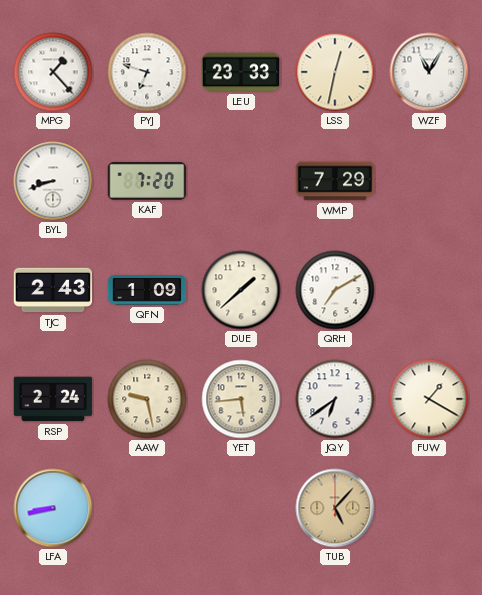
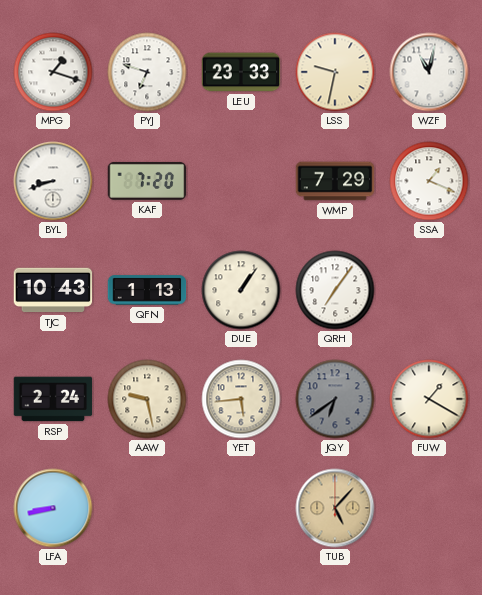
MPG: 1:23 -> 1:18 (53, 72)
LSS: 12:32 -> 9:32 (335, 72)
WZF: 11:05 -> 11:02 (429, 72)
SSA: none -> 1:19 (429, 181)
TJC: 2:43 -> 10:43 (53, 290)
QFN: 1:09 -> 1:13 (147, 290)
DUE: 1:38 -> 1:06 (241, 290)
QRH: 7:10 -> 7:06 (335, 290)
JQY dial: white -> grey (335, 399)
